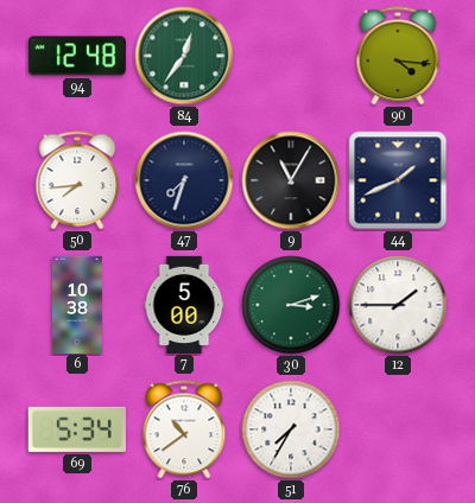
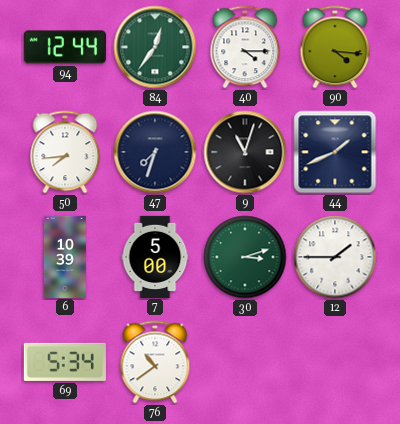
94: 12:48 -> 12:44 (65, 47)
40: none -> 4:15 (245, 47)
9: 11:05 -> 11:03 (245, 152)
6: 10:38 -> 10:39 (65, 256)
51: 7:35 -> none (291, 429)
